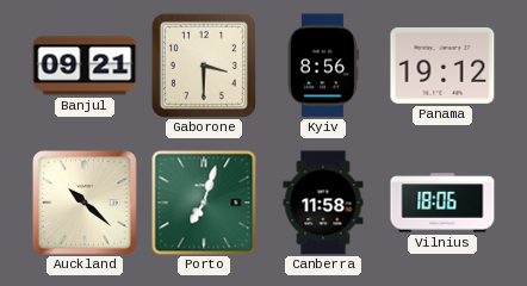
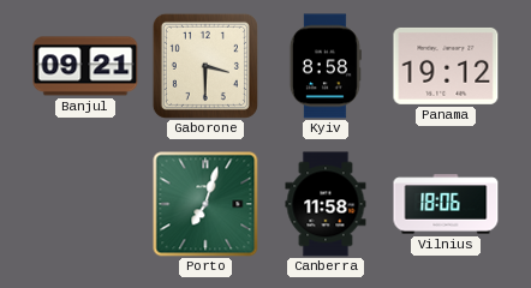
Kyiv: 8:56 -> 8:58 (326, 66)
Auckland: 10:22 -> none (86, 204)
